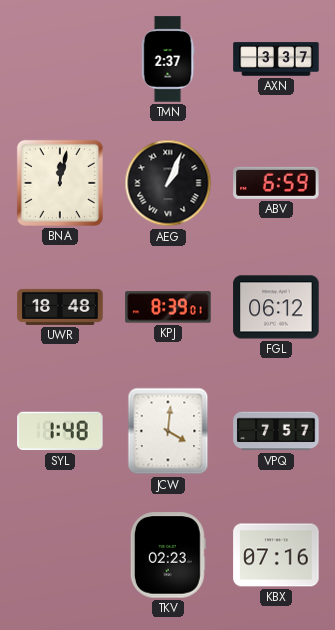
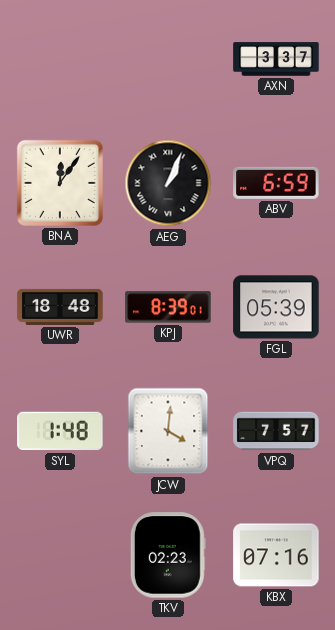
TMN: 2:37 -> none (168, 59)
BNA: 12:02 -> 12:06 (60, 183)
FGL: 06:12 -> 05:39 (276, 307)
